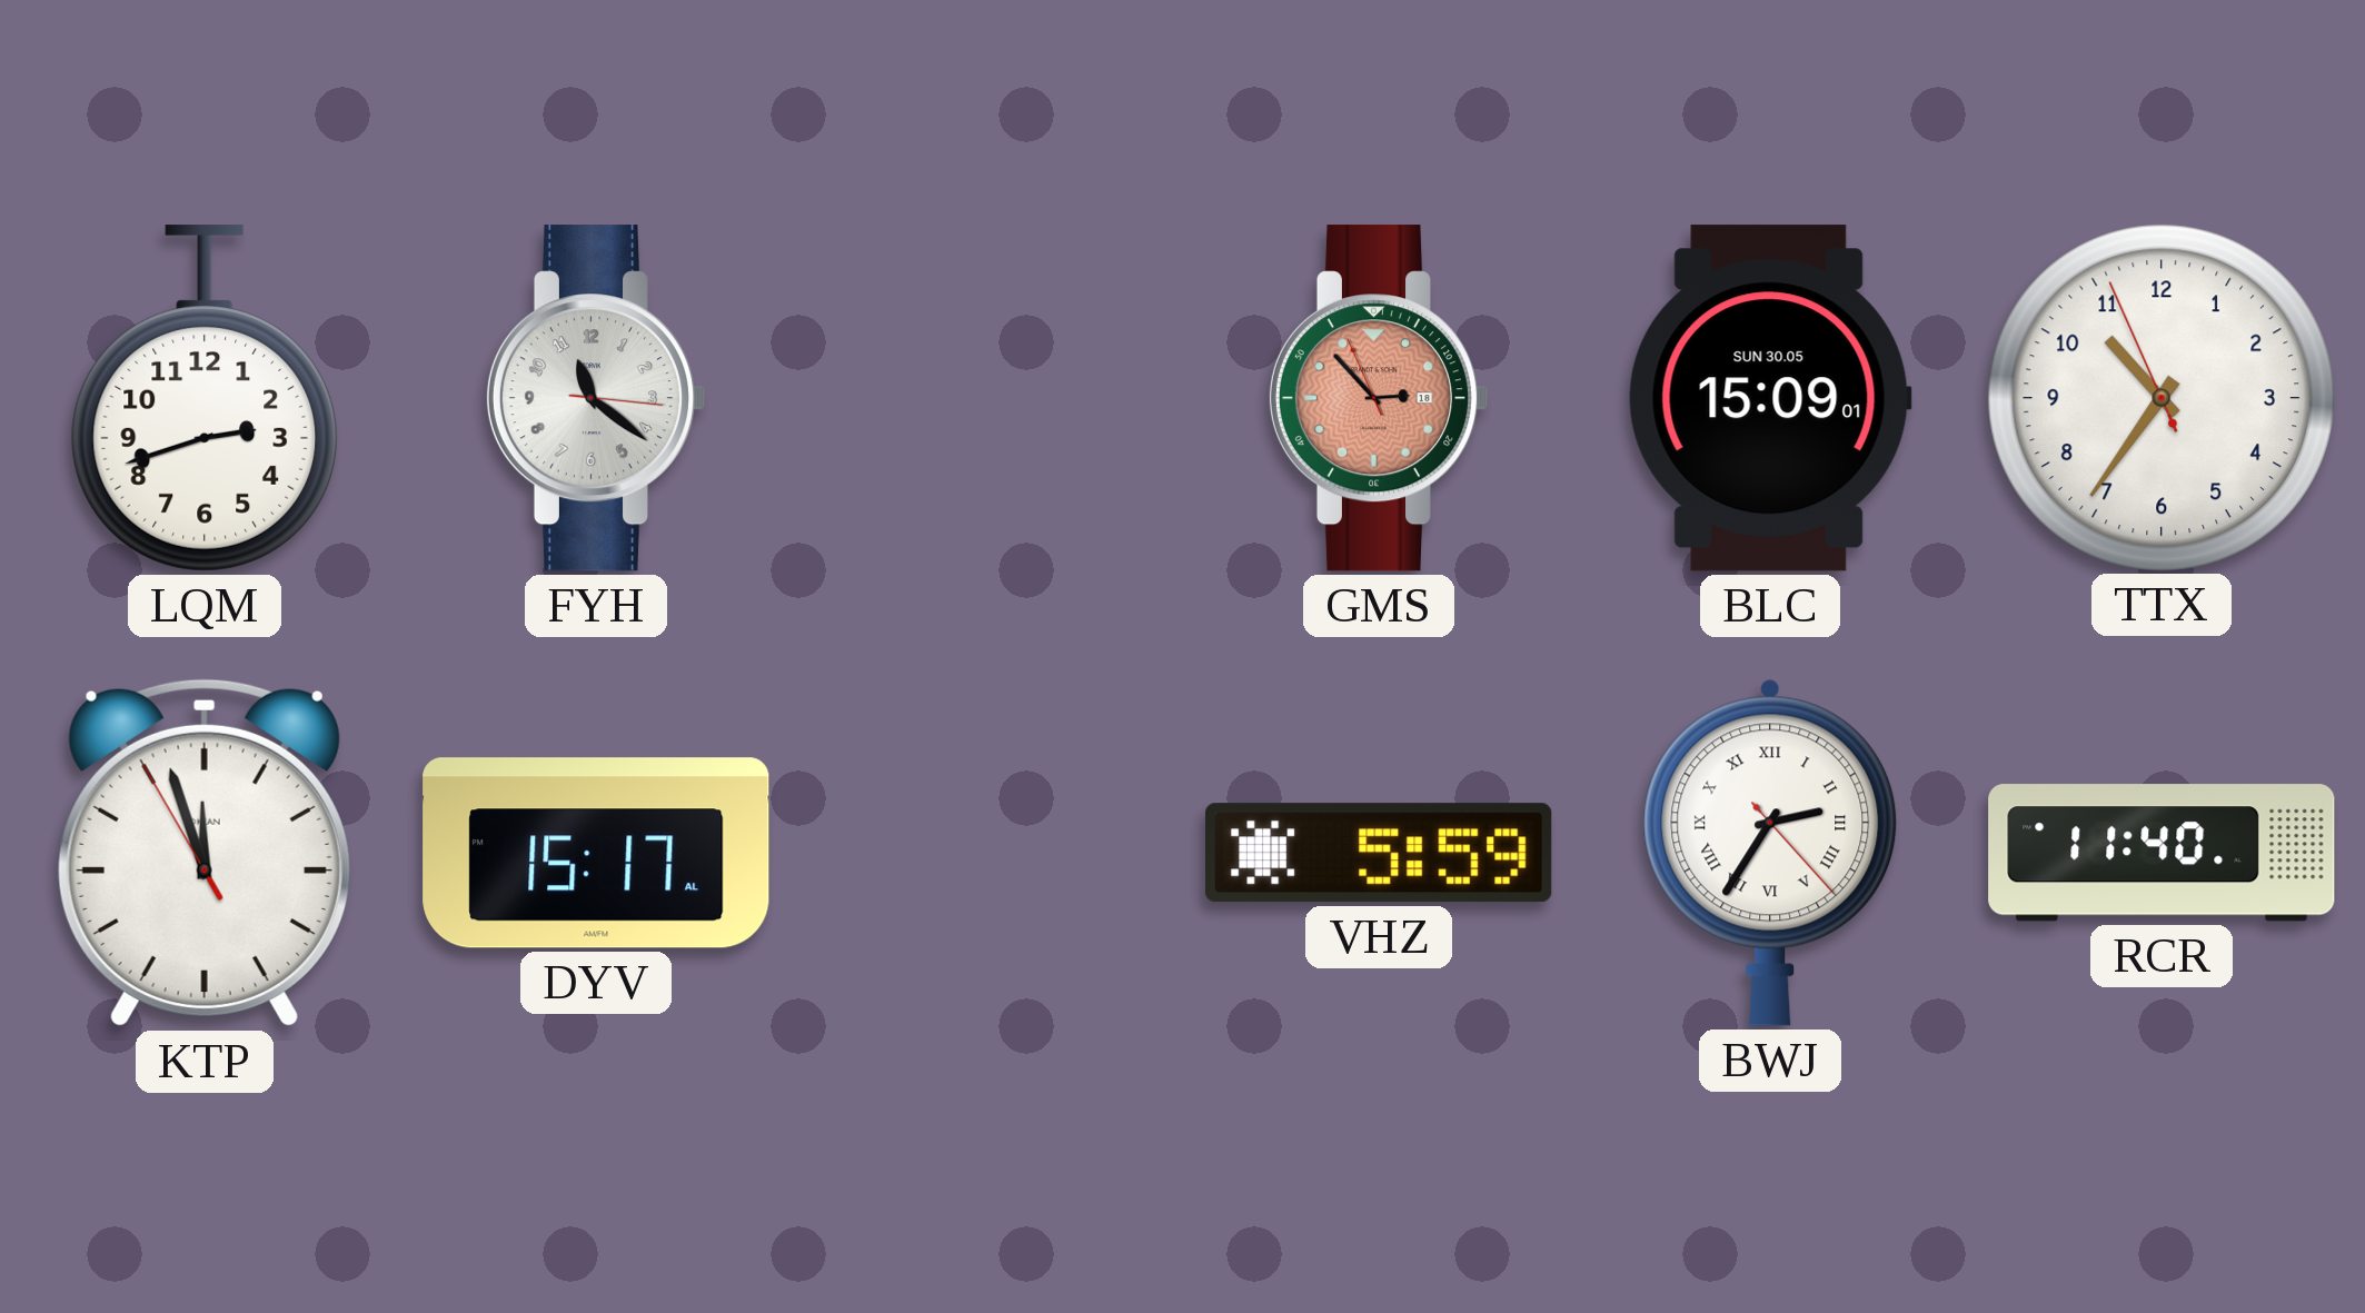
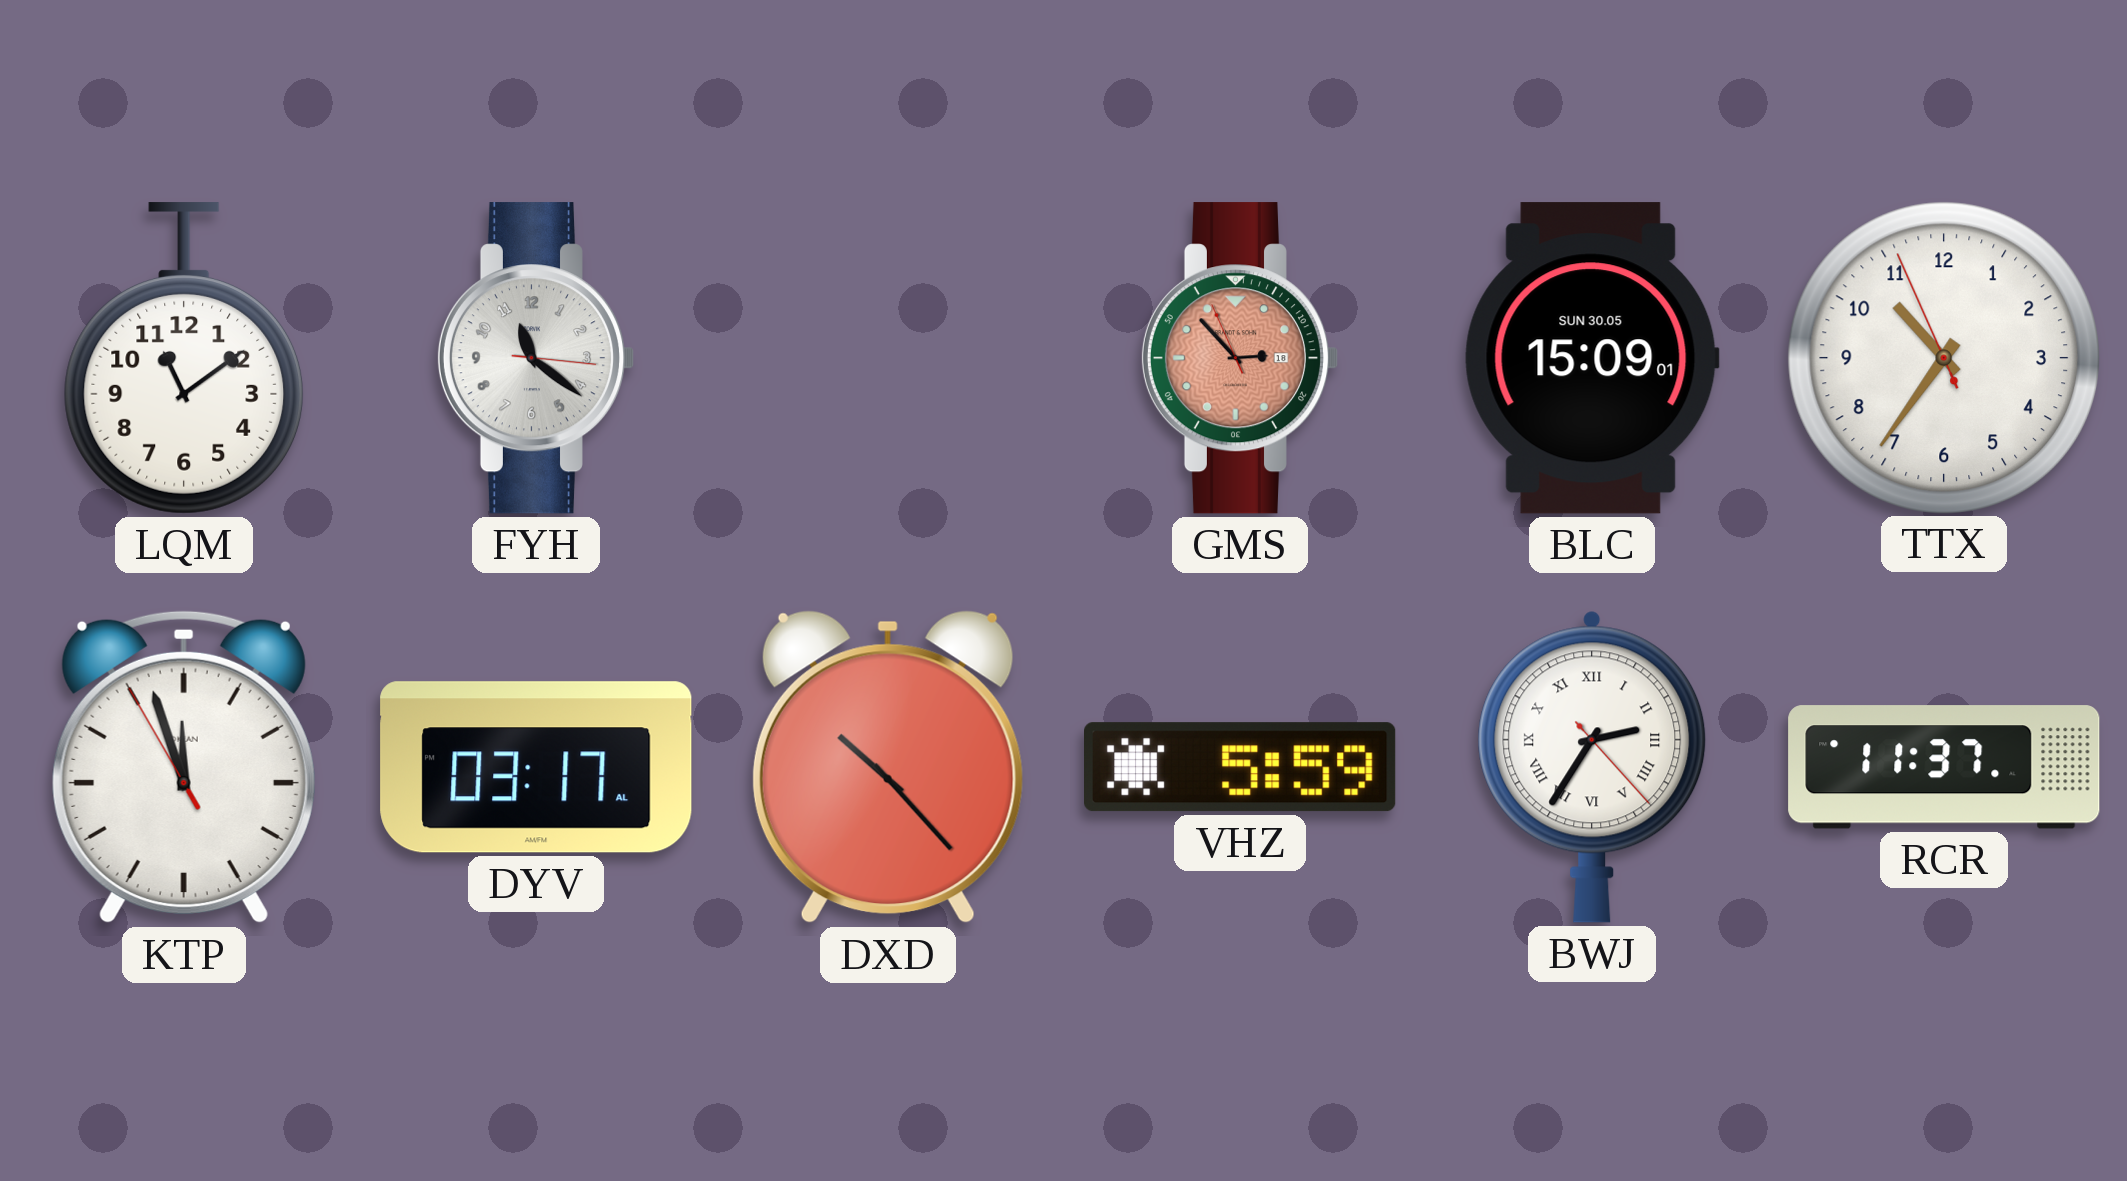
LQM: 2:42 -> 11:09 (184, 358)
DYV: 15:17 -> 03:17 (536, 767)
DXD: none -> 10:23 (888, 767)
RCR: 11:40 -> 11:37 (1944, 767)
